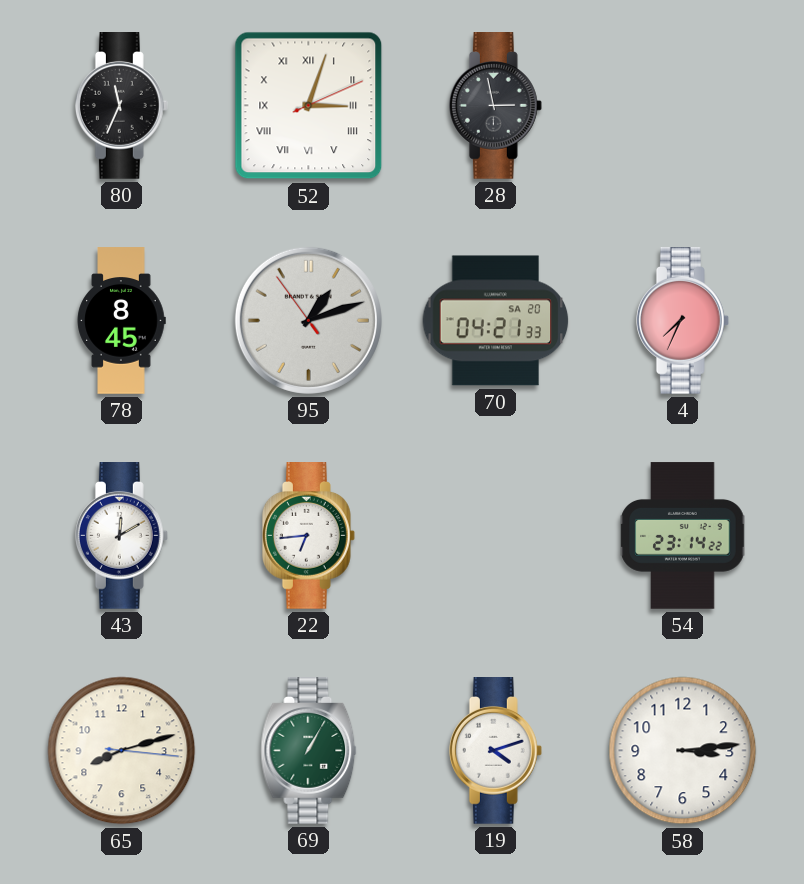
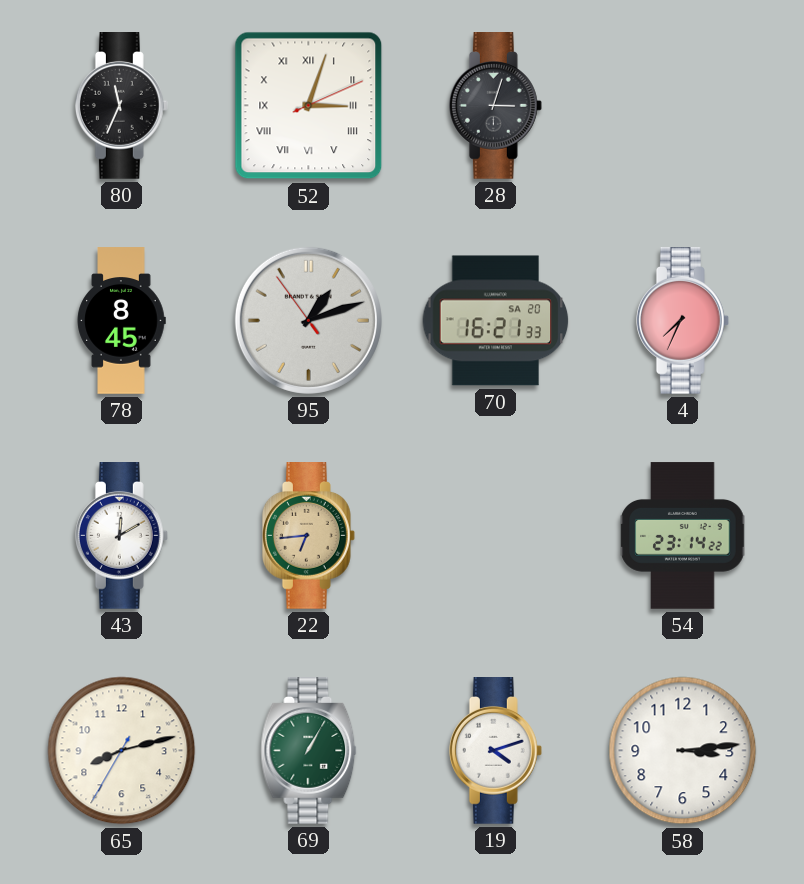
28: 2:58 -> 3:03 (495, 106)
70: 04:21 -> 16:21 (496, 321)
22 dial: white -> champagne (308, 536)
65: 8:12:16 -> 8:12:35 (122, 751)
